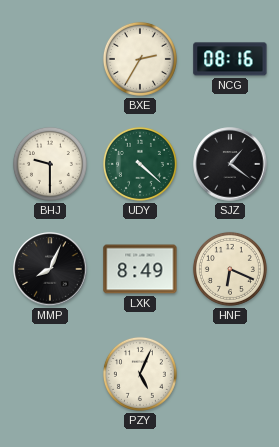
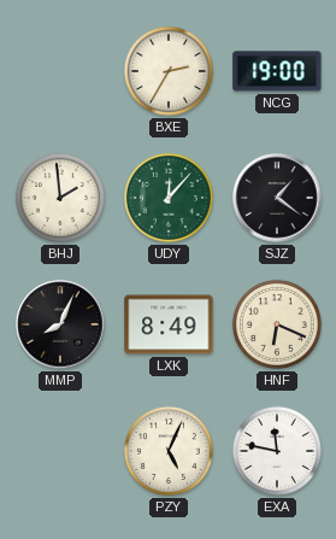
NCG: 08:16 -> 19:00 (277, 71)
BHJ: 9:30 -> 1:59 (60, 198)
UDY: 4:22 -> 12:07 (169, 198)
EXA: none -> 11:47 (277, 451)
